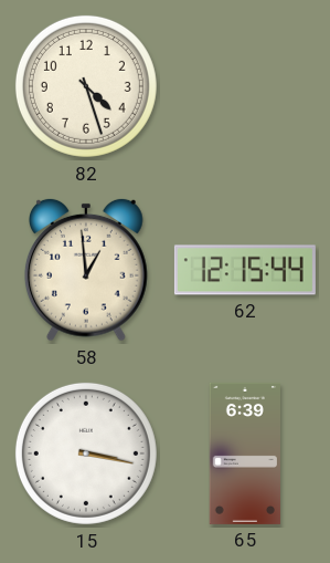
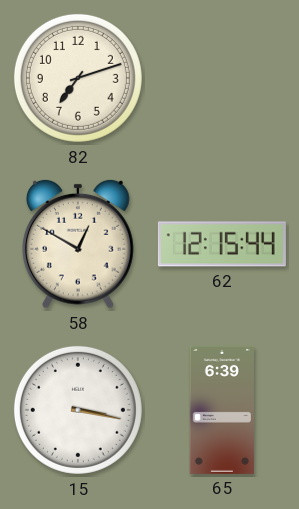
82: 4:27 -> 7:12 (78, 78)
58: 12:59 -> 12:50 (78, 244)
